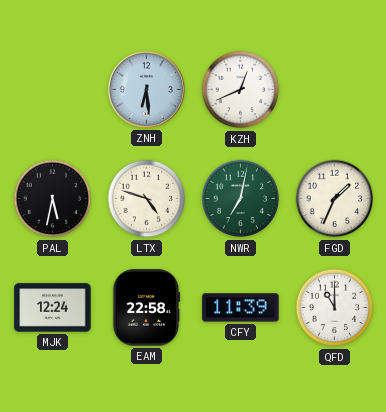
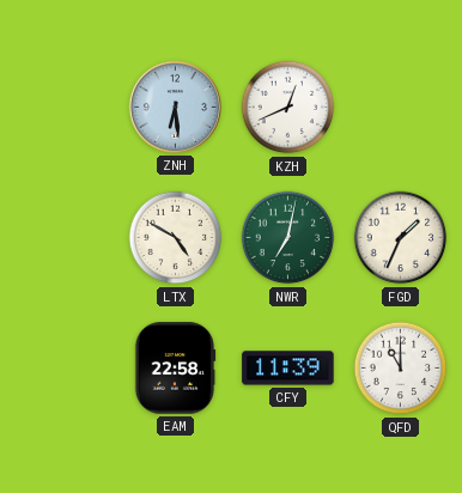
PAL: 5:32 -> none (53, 199)
LTX: 4:48 -> 4:50 (176, 238)
MJK: 12:24 -> none (53, 308)
